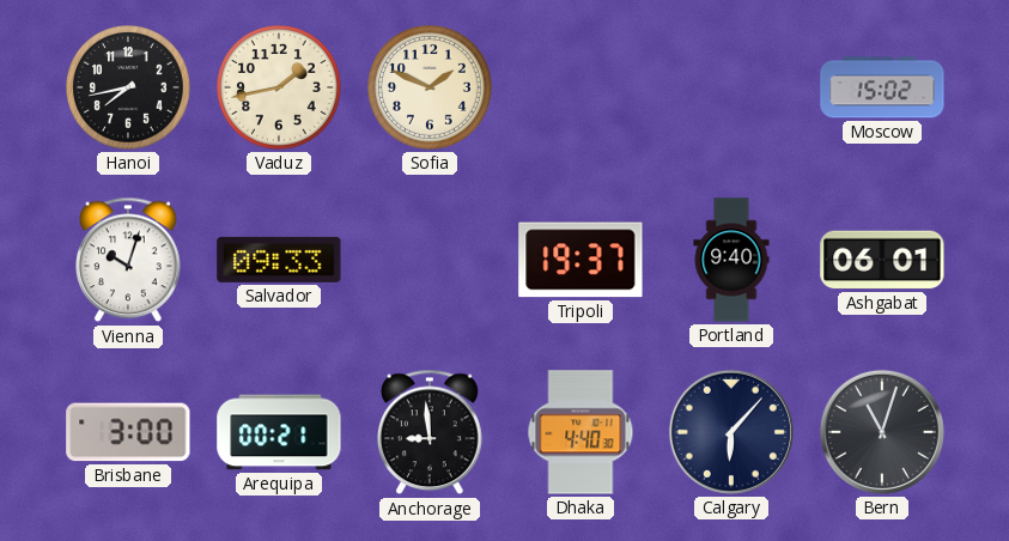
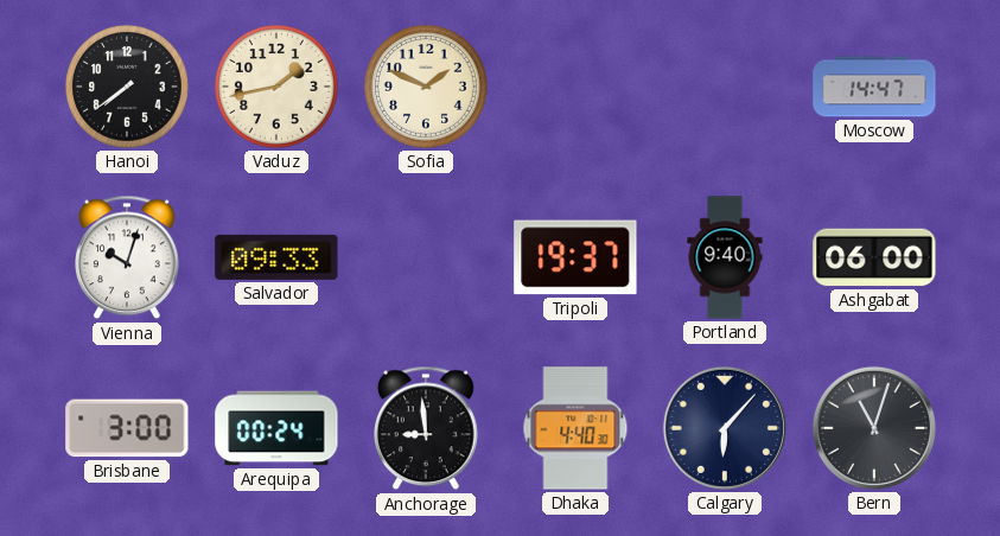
Hanoi: 7:43 -> 7:39 (128, 88)
Moscow: 15:02 -> 14:47 (874, 87)
Ashgabat: 06:01 -> 06:00 (874, 257)
Arequipa: 00:21 -> 00:24 (276, 428)
